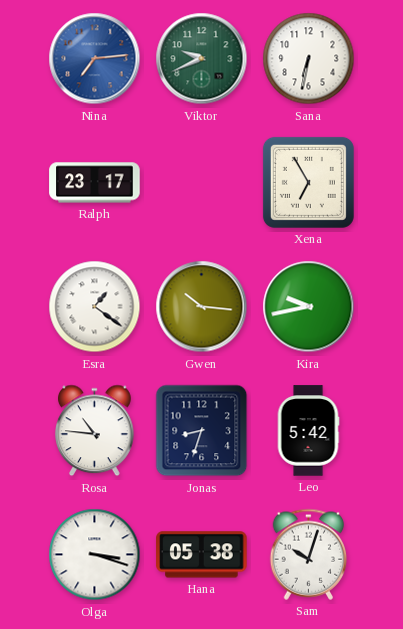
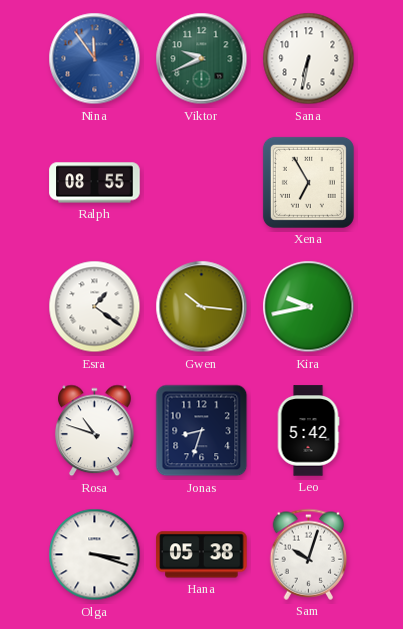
Nina: 7:14 -> 11:54 (95, 59)
Ralph: 23:17 -> 08:55 (95, 183)
Rosa: 10:46 -> 10:48 (95, 431)
